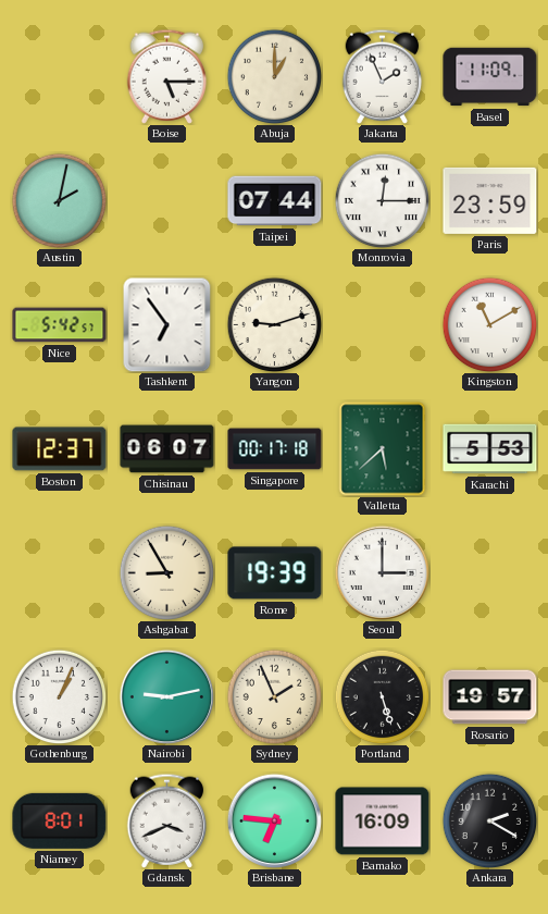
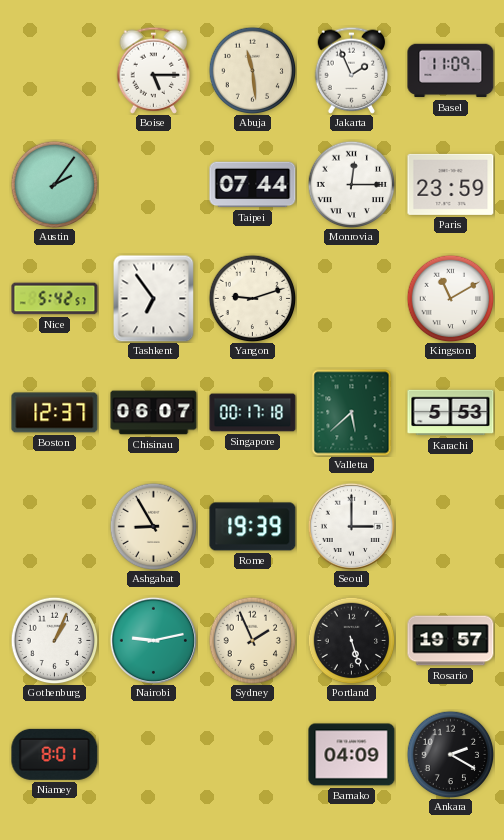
Abuja: 1:00 -> 11:29 (252, 70)
Austin: 2:02 -> 2:06 (54, 184)
Gdansk: 3:41 -> none (167, 820)
Brisbane: 6:46 -> none (274, 820)
Bamako: 16:09 -> 04:09 (352, 755)
